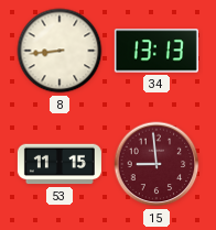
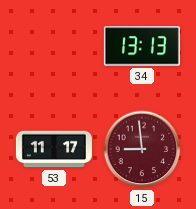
8: 8:44 -> none (60, 51)
53: 11:15 -> 11:17 (54, 149)
